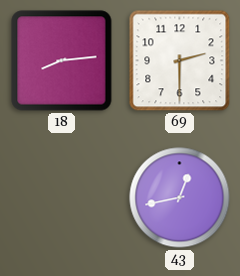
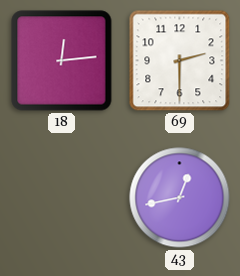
18: 8:14 -> 12:14 (62, 61)
